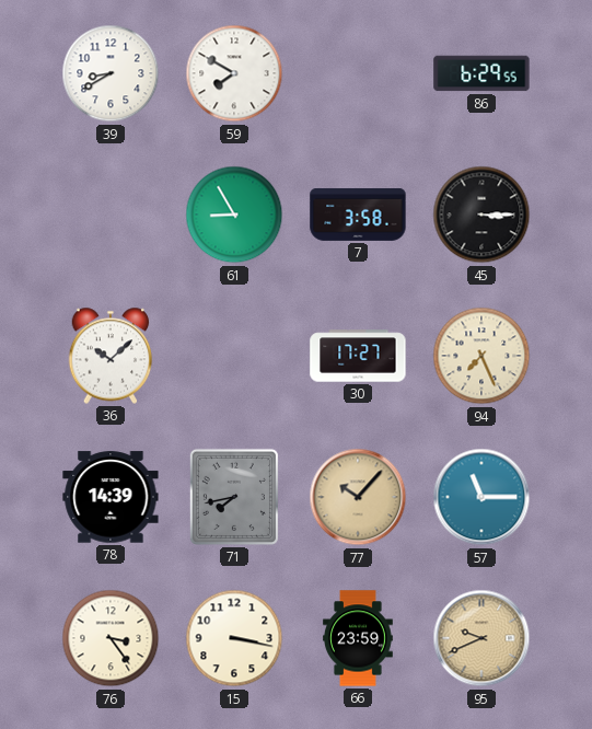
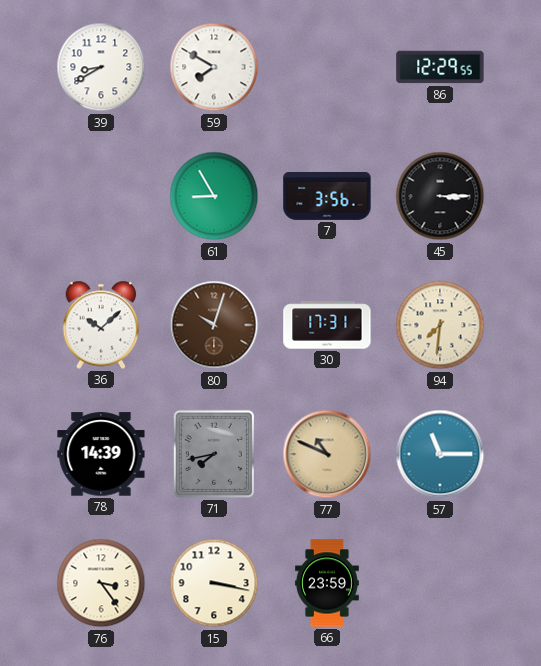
86: 6:29 -> 12:29 (440, 67)
7: 3:58 -> 3:56 (327, 196)
80: none -> 10:03 (214, 325)
30: 17:27 -> 17:31 (327, 325)
94: 7:26 -> 7:31 (440, 325)
77: 10:07 -> 10:49 (327, 454)
95: 9:41 -> none (481, 638)
